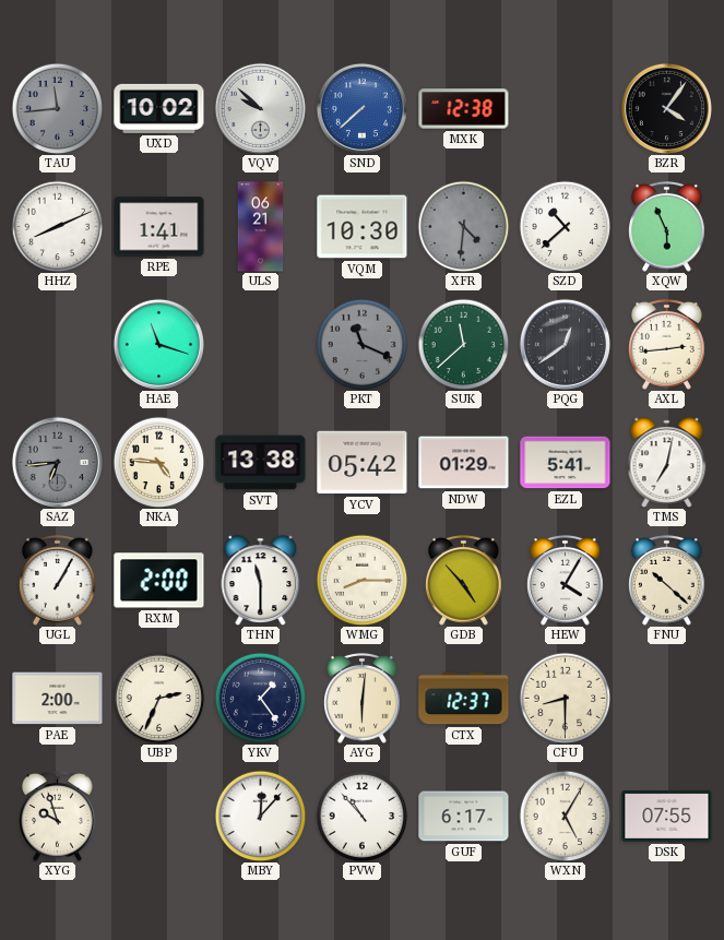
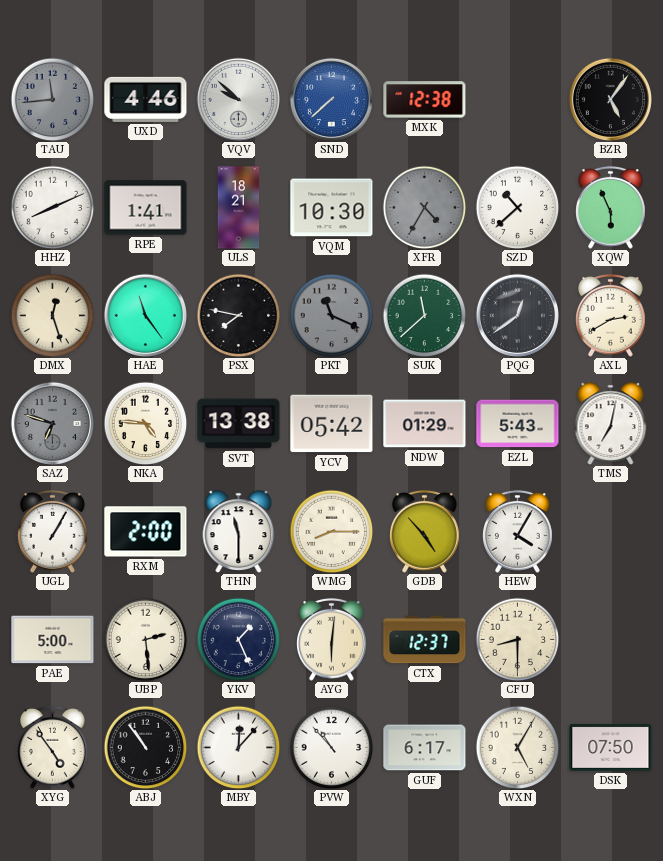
UXD: 10:02 -> 4:46 (146, 99)
BZR: 4:06 -> 5:06 (610, 99)
ULS: 06:21 -> 18:21 (239, 208)
XFR: 4:31 -> 4:35 (424, 207)
DMX: none -> 12:27 (52, 315)
HAE: 11:18 -> 11:24 (145, 315)
PSX: none -> 7:47 (238, 315)
AXL: 2:44 -> 2:40 (611, 315)
SAZ: 6:44 -> 6:48 (52, 423)
EZL: 5:41 -> 5:43 (518, 424)
FNU: 10:22 -> none (667, 580)
PAE: 2:00 -> 5:00 (53, 640)
UBP: 2:34 -> 2:29 (145, 639)
YKV: 1:24 -> 1:26 (238, 639)
XYG: 9:57 -> 4:54 (53, 747)
ABJ: none -> 10:54 (145, 747)
DSK: 07:55 -> 07:50 (611, 747)
